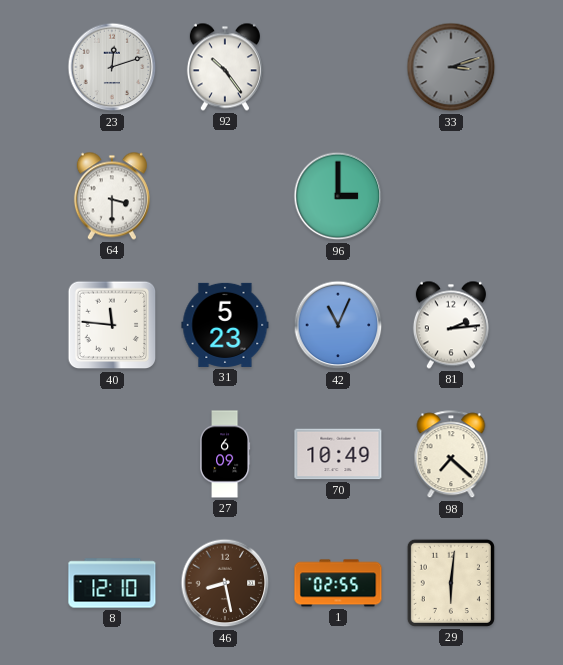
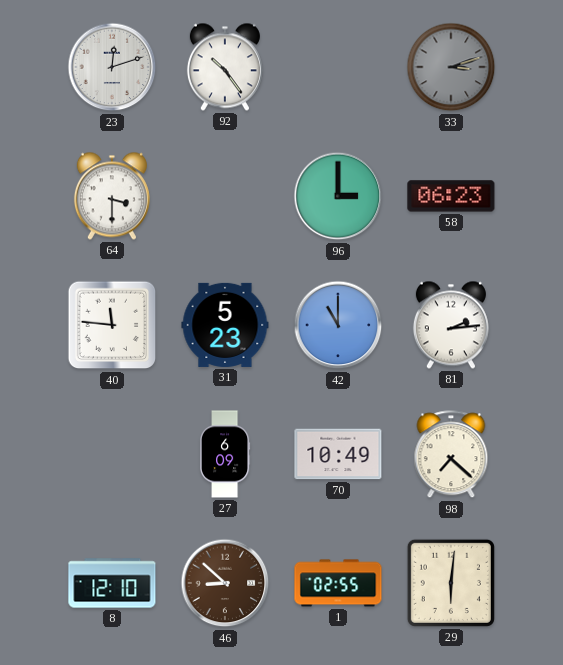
58: none -> 06:23 (451, 196)
42: 11:04 -> 11:00 (338, 325)
46: 8:28 -> 8:52 (225, 583)
